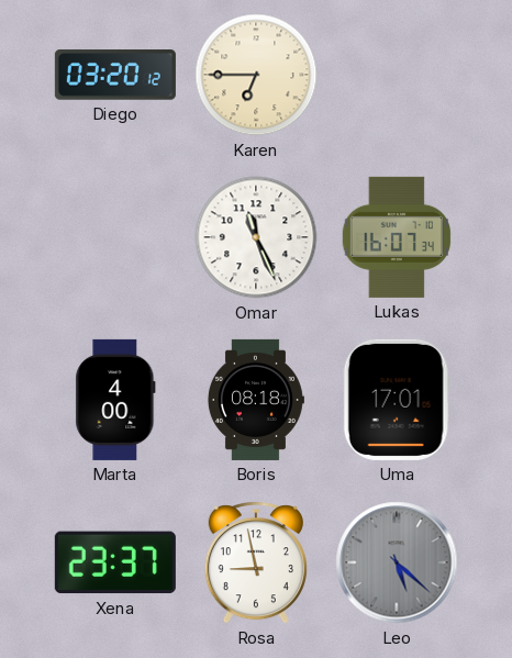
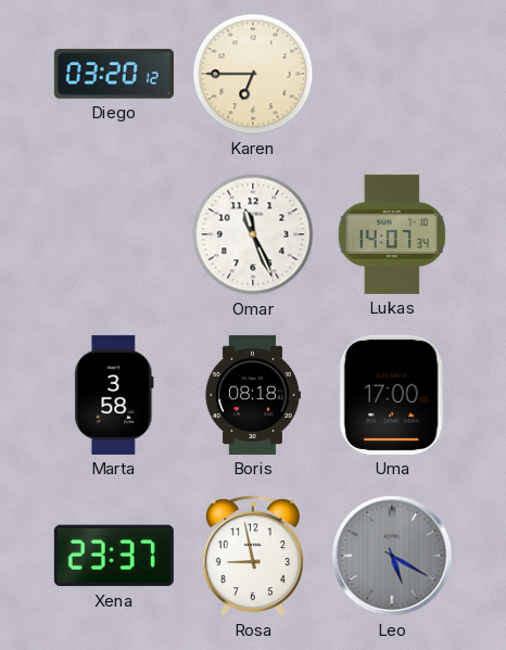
Lukas: 16:07 -> 14:07 (391, 234)
Marta: 4:00 -> 3:58 (114, 395)
Uma: 17:01 -> 17:00 (392, 395)
Leo: 5:22 -> 5:20 (392, 556)
